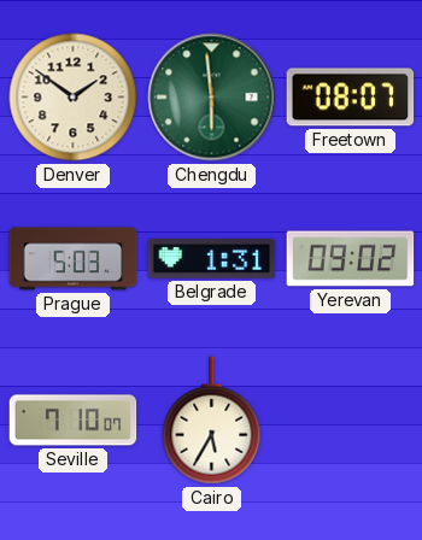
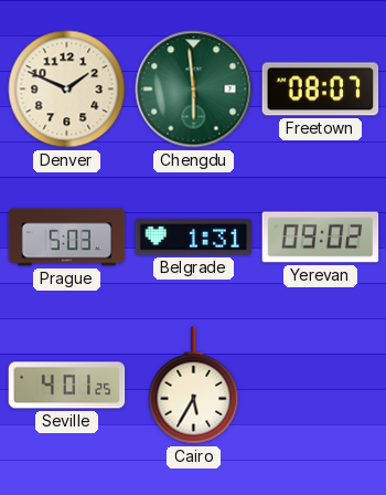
Denver: 1:51 -> 1:49 (67, 89)
Seville: 7:10 -> 4:01 (67, 386)
